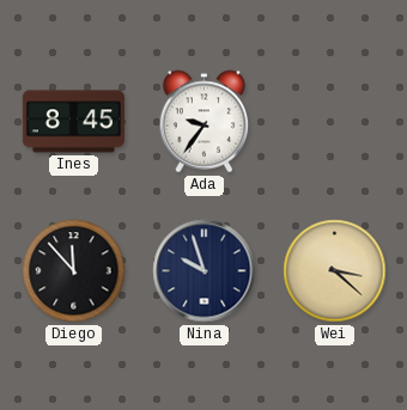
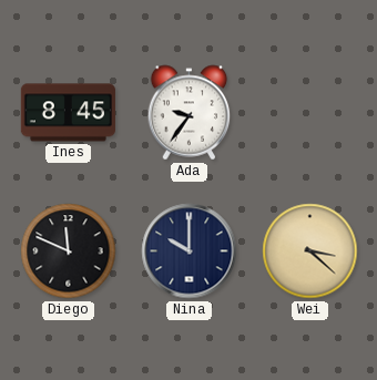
Diego: 11:53 -> 11:49 (69, 251)
Nina: 9:57 -> 10:00 (190, 251)
